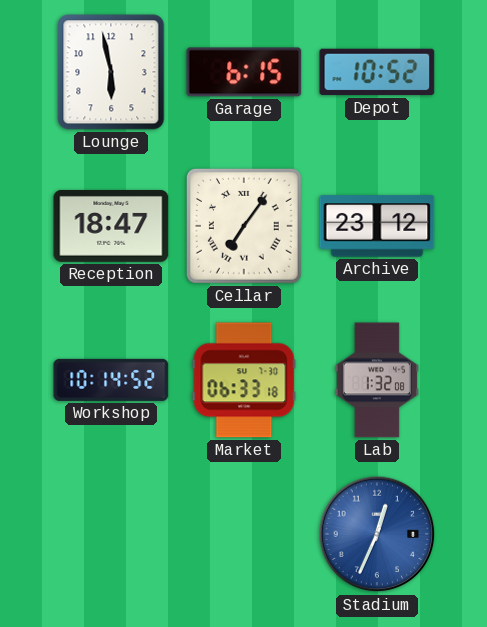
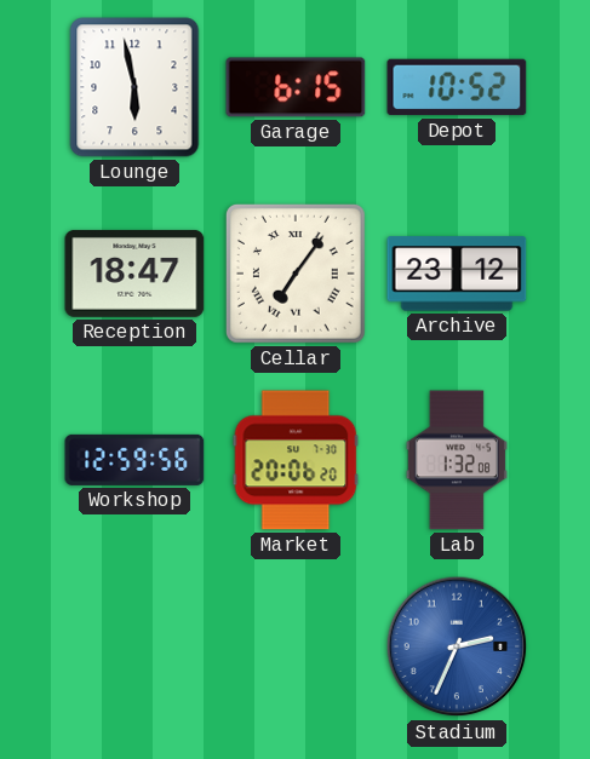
Workshop: 10:14 -> 12:59 (134, 460)
Market: 06:33 -> 20:06 (296, 460)
Stadium: 12:34 -> 2:34 (457, 646)
